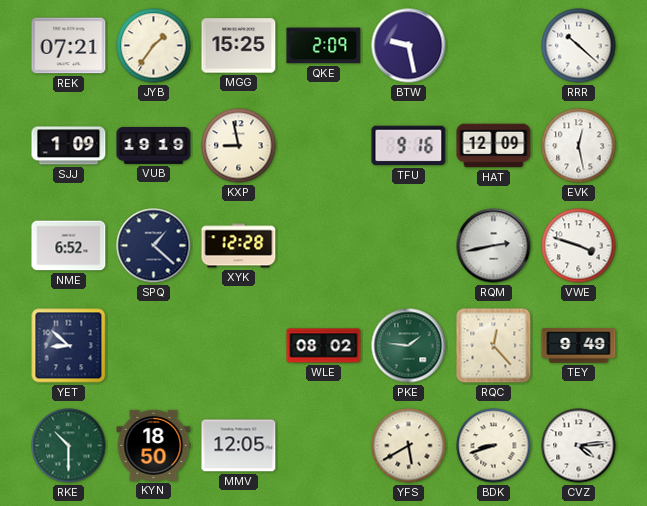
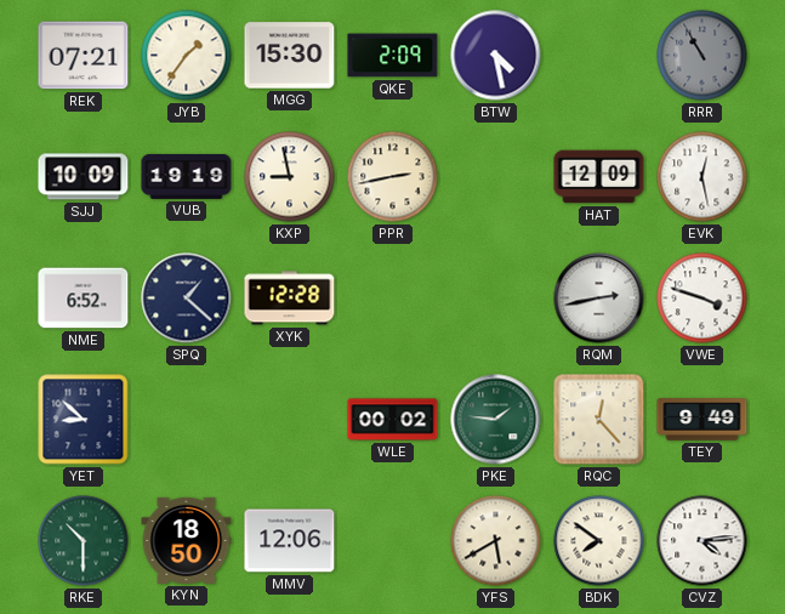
MGG: 15:25 -> 15:30 (290, 56)
BTW: 9:28 -> 4:28 (496, 56)
RRR: 10:22 -> 10:55 (702, 56)
RRR dial: white -> grey (702, 56)
SJJ: 1:09 -> 10:09 (84, 177)
PPR: none -> 2:43 (393, 177)
TFU: 9:16 -> none (409, 146)
WLE: 08:02 -> 00:02 (393, 420)
MMV: 12:05 -> 12:06 (290, 541)
BDK: 8:42 -> 7:51 (599, 541)
